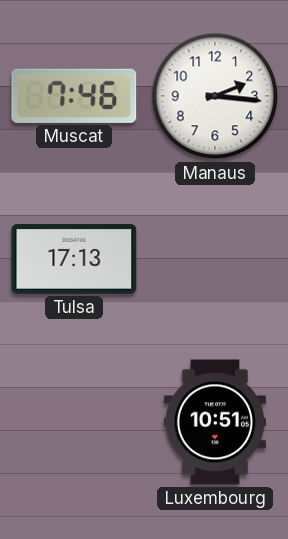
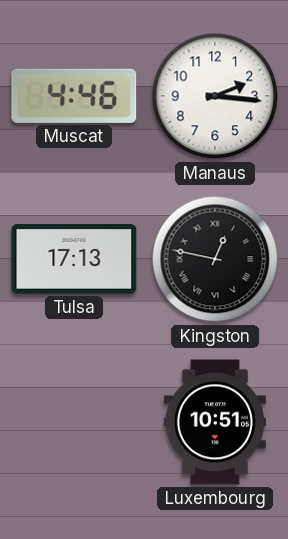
Muscat: 7:46 -> 4:46 (74, 96)
Kingston: none -> 12:47 (215, 259)
